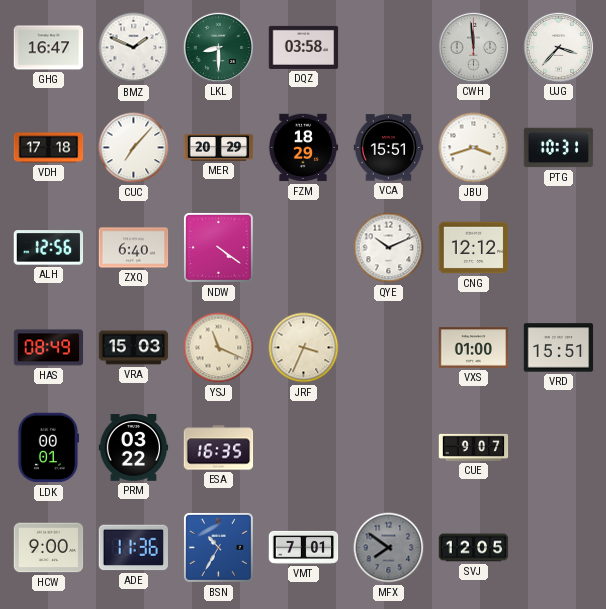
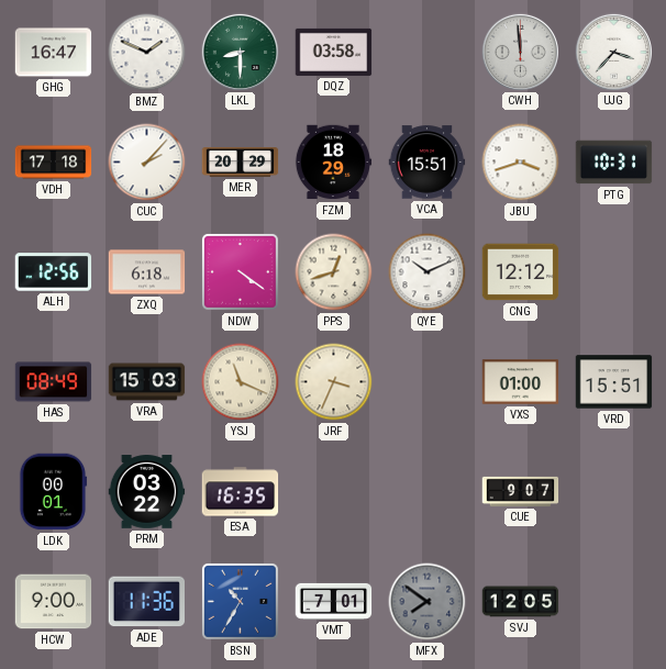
CUC: 7:07 -> 2:07 (147, 163)
ZXQ: 6:40 -> 6:18 (147, 272)
PPS: none -> 12:42 (334, 272)
